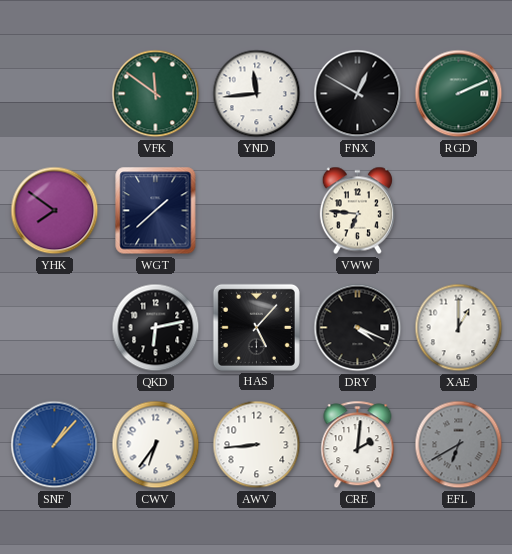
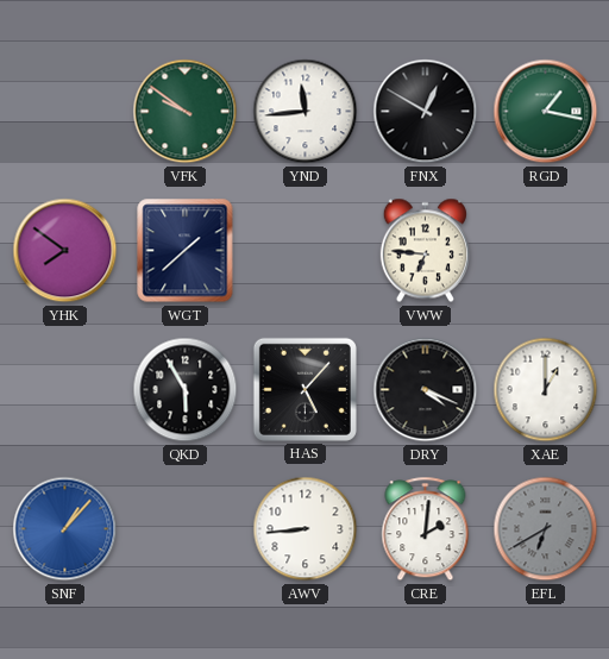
VFK: 11:51 -> 9:51 (186, 112)
RGD: 2:11 -> 1:17 (546, 112)
QKD: 6:13 -> 5:55 (186, 390)
CWV: 6:36 -> none (156, 445)
